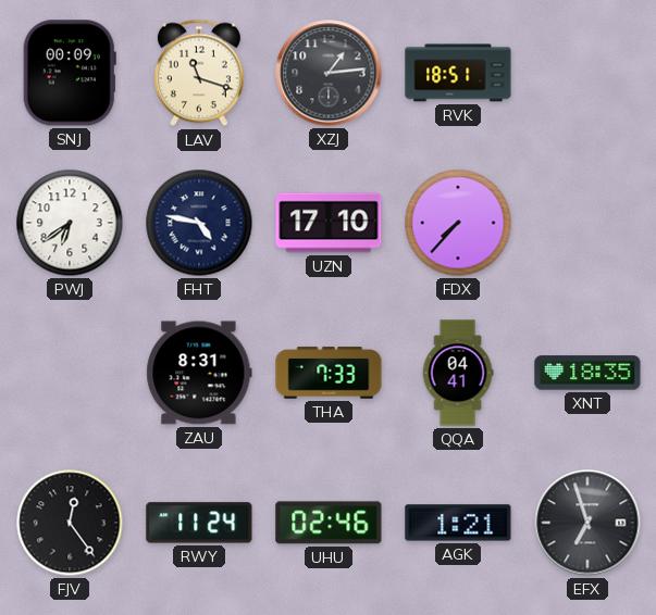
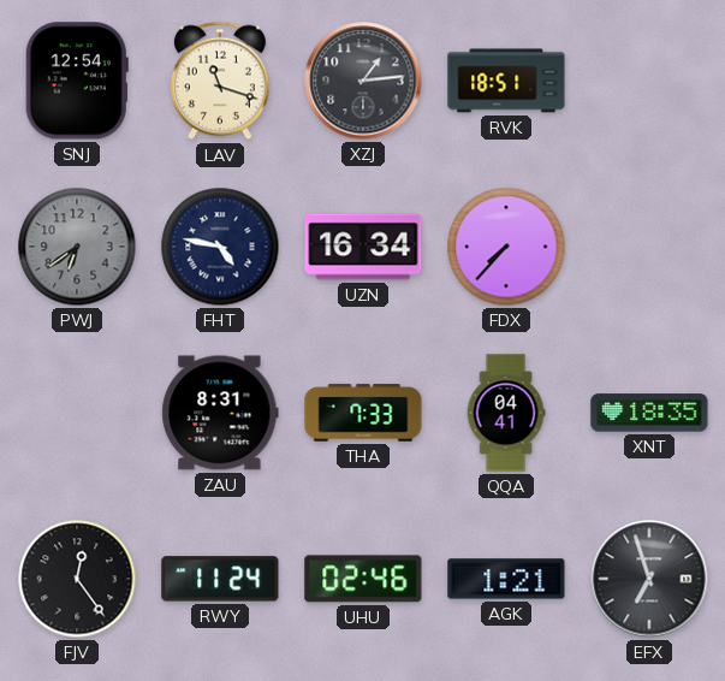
SNJ: 00:09 -> 12:54 (77, 81)
PWJ dial: white -> grey (77, 247)
UZN: 17:10 -> 16:34 (363, 247)
